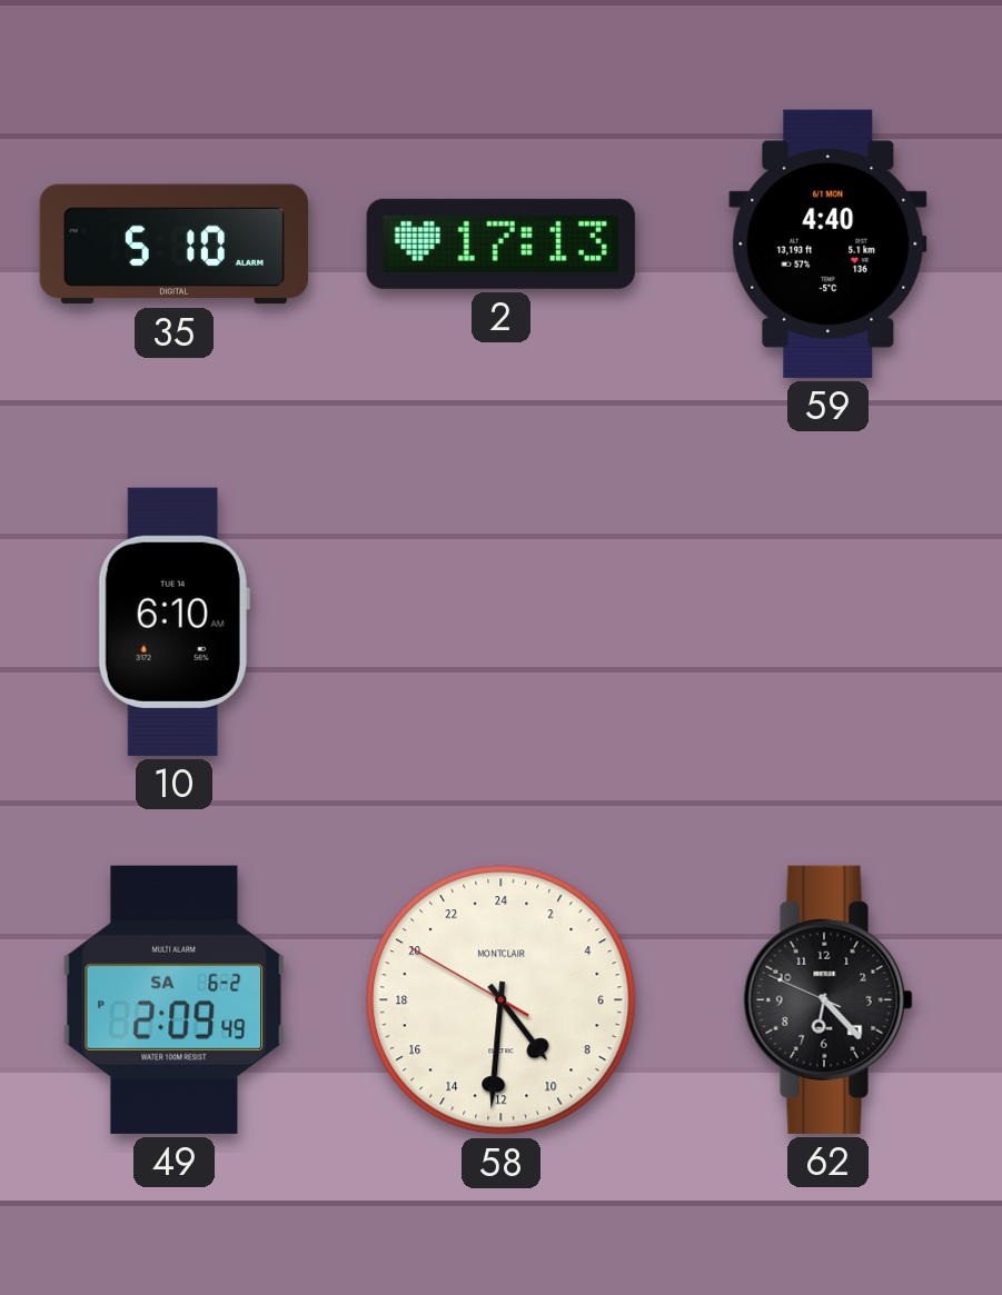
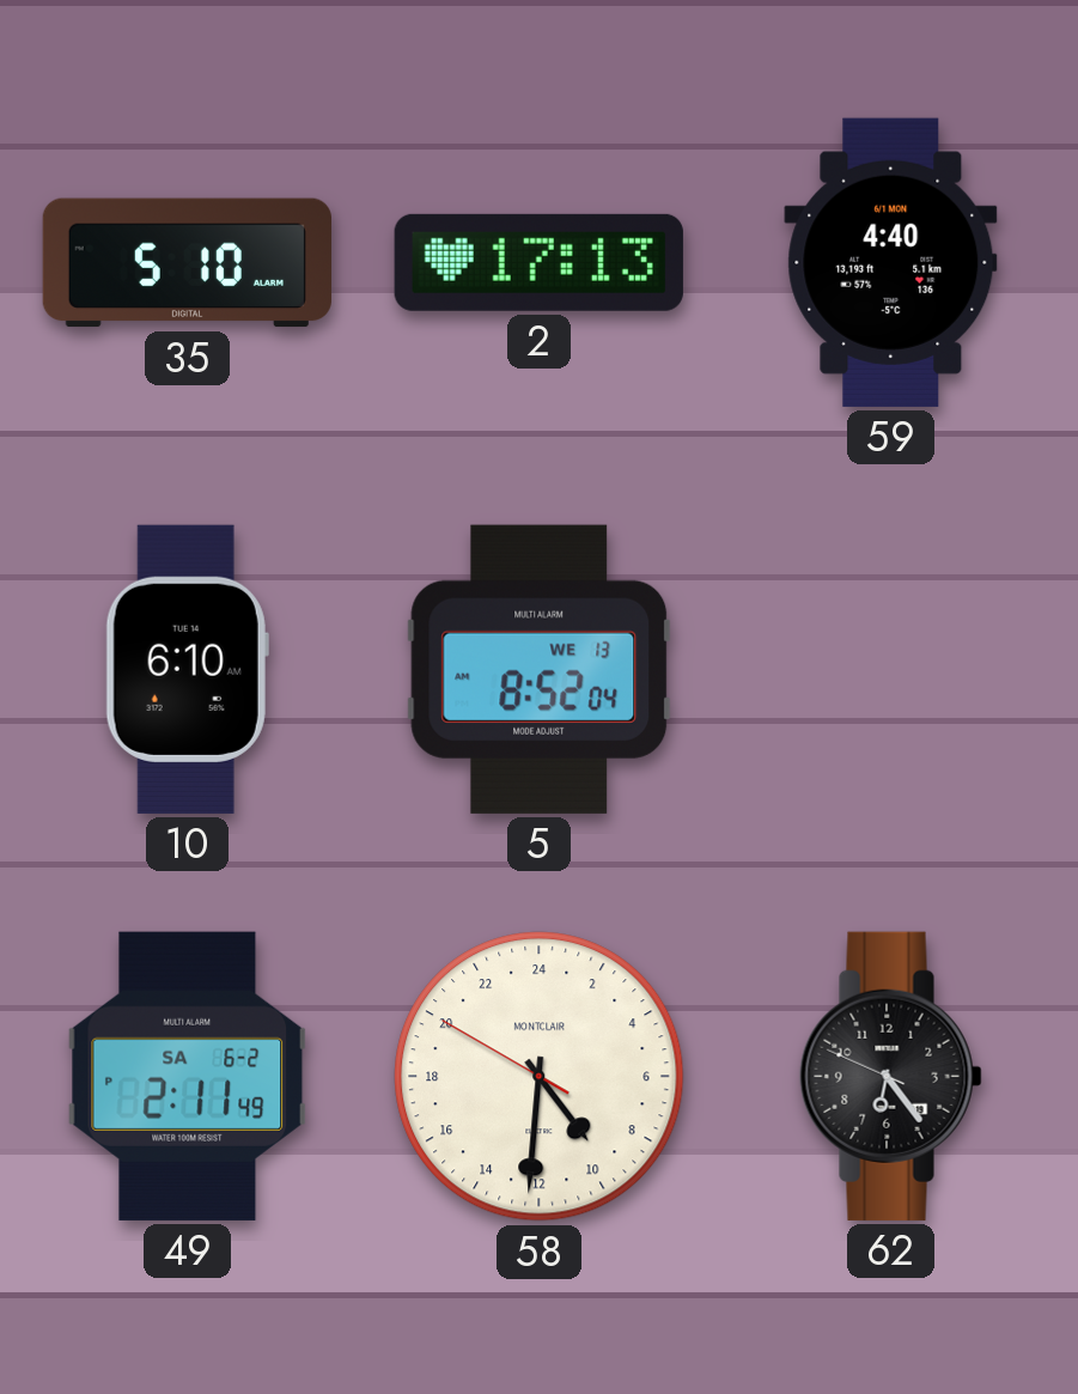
5: none -> 8:52 (540, 669)
49: 2:09 -> 2:11 (188, 1076)
62: 6:22 -> 6:23 (891, 1076)
